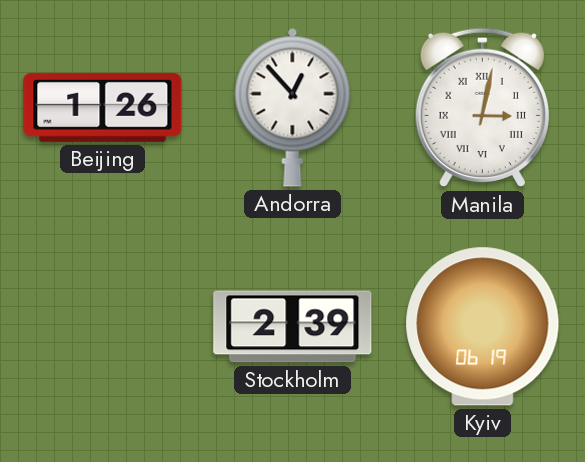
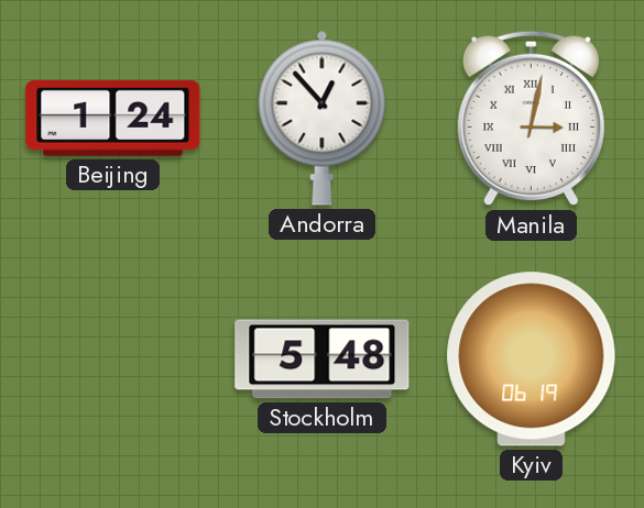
Beijing: 1:26 -> 1:24 (113, 118)
Stockholm: 2:39 -> 5:48 (323, 360)
